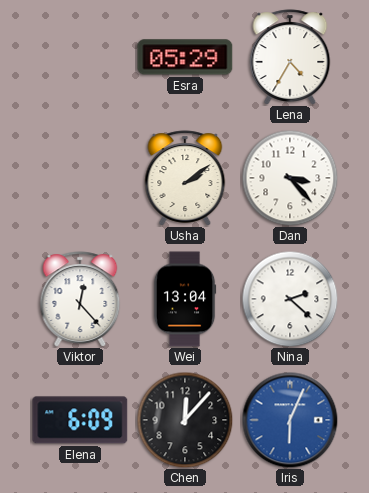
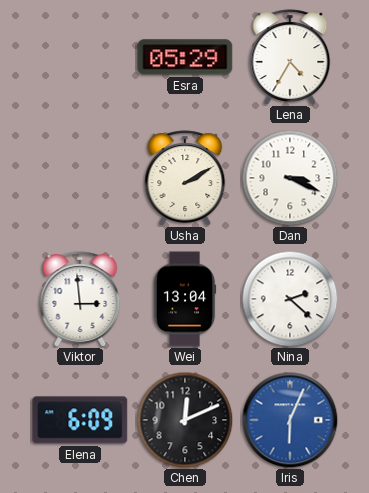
Usha: 2:09 -> 2:10 (185, 178)
Dan: 3:23 -> 3:19 (290, 178)
Viktor: 12:23 -> 2:59 (80, 299)
Chen: 12:07 -> 12:11 (185, 420)
